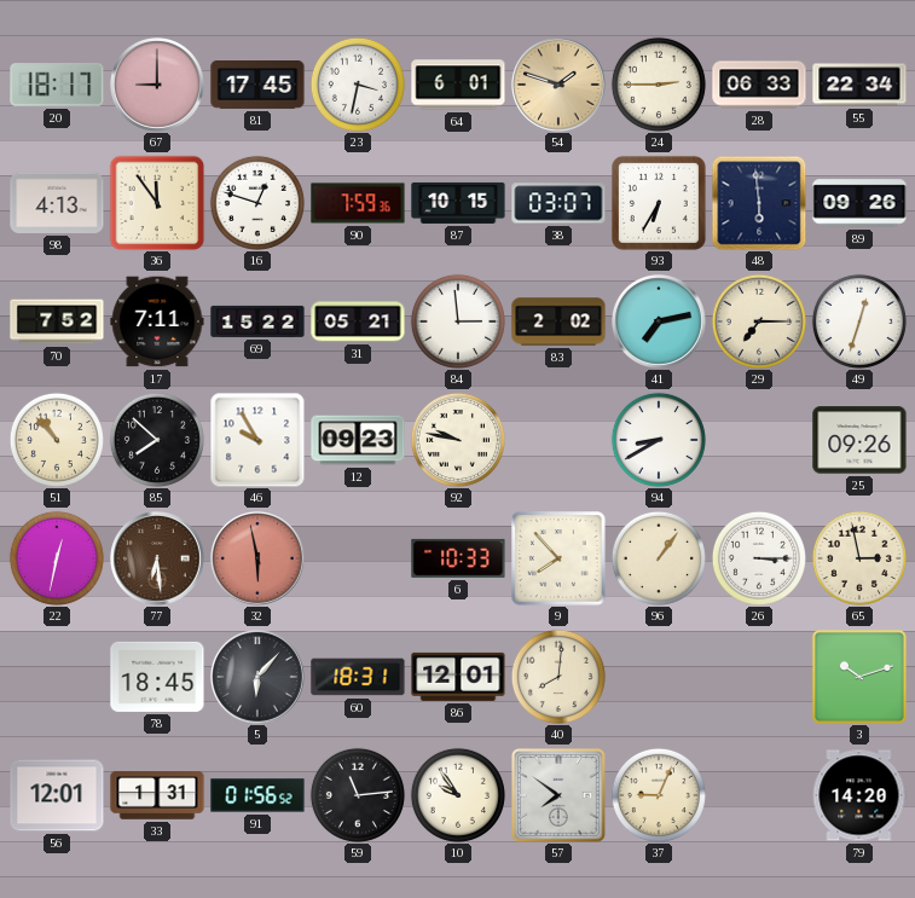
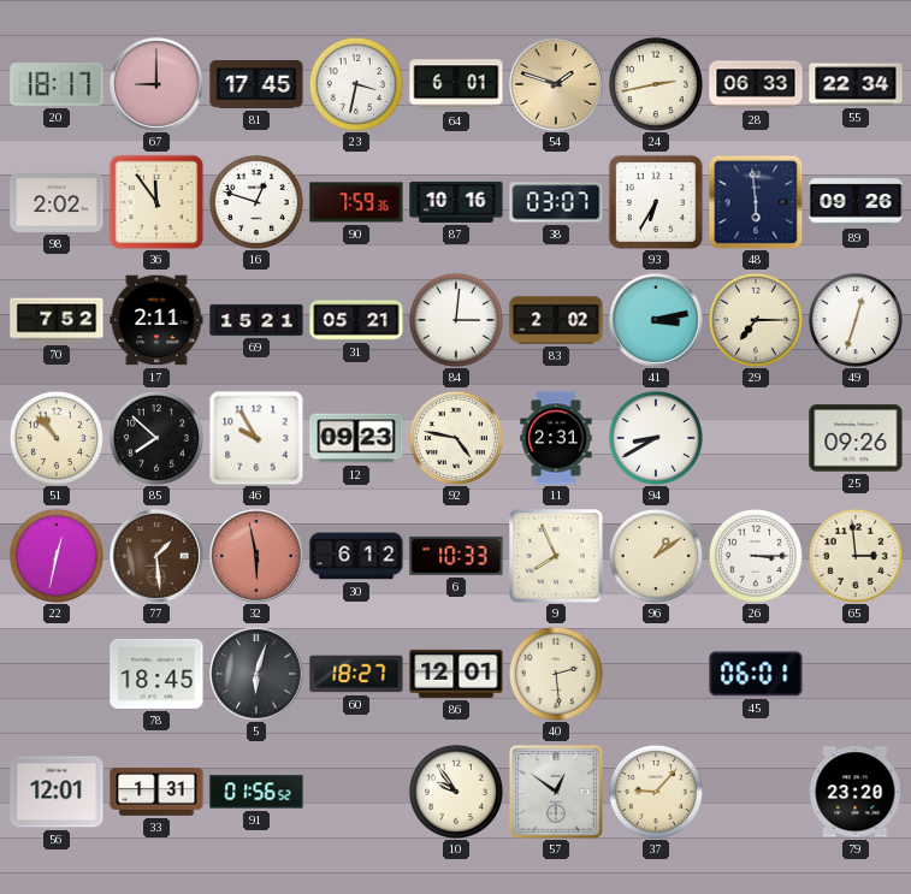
24: 2:45 -> 2:43 (656, 84)
98: 4:13 -> 2:02 (57, 202)
87: 10:15 -> 10:16 (456, 202)
17: 7:11 -> 2:11 (156, 320)
69: 15:22 -> 15:21 (256, 320)
84: 2:59 -> 3:01 (456, 320)
41: 7:13 -> 3:13 (657, 321)
92: 9:47 -> 4:47 (456, 438)
11: none -> 2:31 (556, 438)
77: 6:29 -> 1:29 (158, 557)
30: none -> 6:12 (356, 556)
9: 7:53 -> 7:56 (556, 556)
96: 1:06 -> 1:09 (656, 556)
65: 2:58 -> 2:59 (856, 556)
5: 6:07 -> 6:03 (258, 675)
60: 18:31 -> 18:27 (356, 674)
40: 8:01 -> 2:29 (556, 674)
45: none -> 06:01 (756, 674)
3: 10:12 -> none (859, 677)
59: 11:14 -> none (358, 795)
57: 7:51 -> 12:51 (557, 793)
37: 9:04 -> 9:07 (656, 792)
79: 14:20 -> 23:20 (856, 792)
